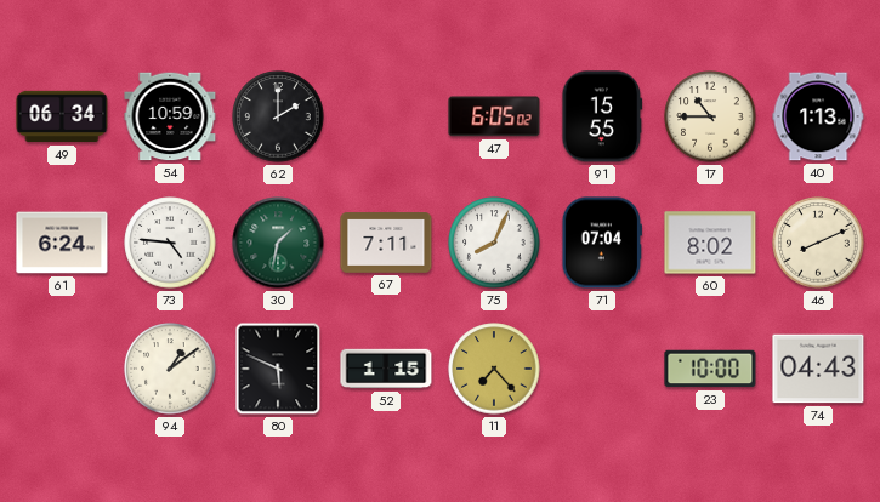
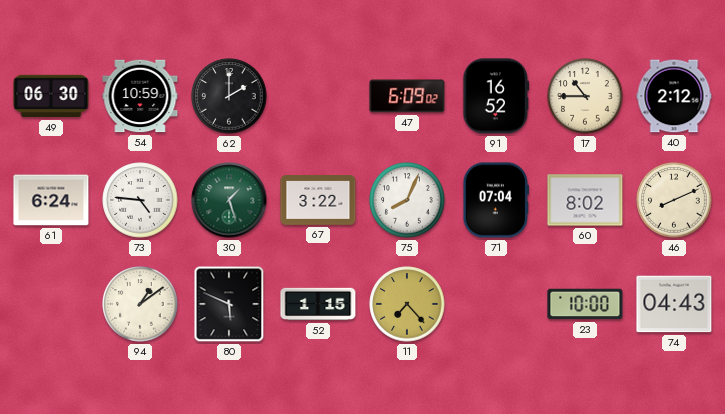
49: 06:34 -> 06:30 (51, 96)
47: 6:05 -> 6:09 (407, 96)
91: 15:55 -> 16:52 (496, 96)
40: 1:13 -> 2:12 (674, 96)
30: 1:32 -> 1:27 (229, 200)
67: 7:11 -> 3:22 (318, 200)
